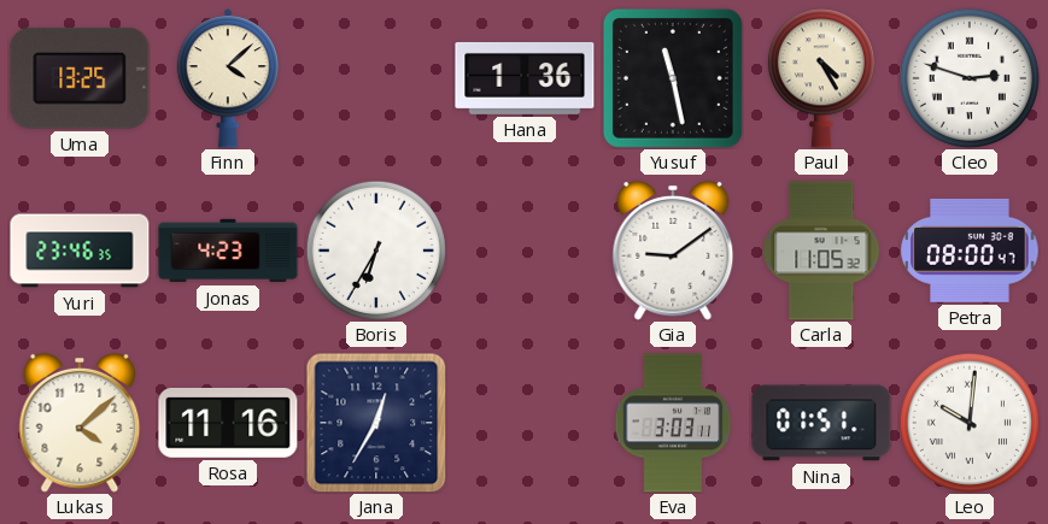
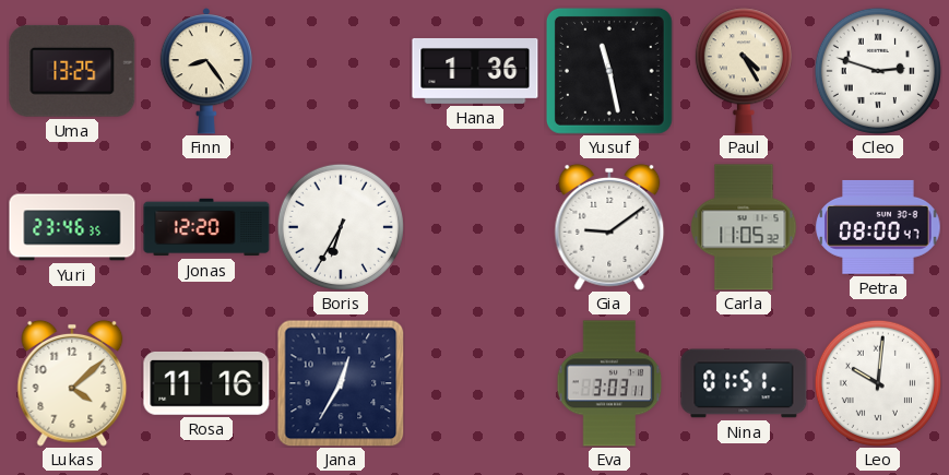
Finn: 4:08 -> 8:24 (206, 71)
Jonas: 4:23 -> 12:20 (206, 227)
